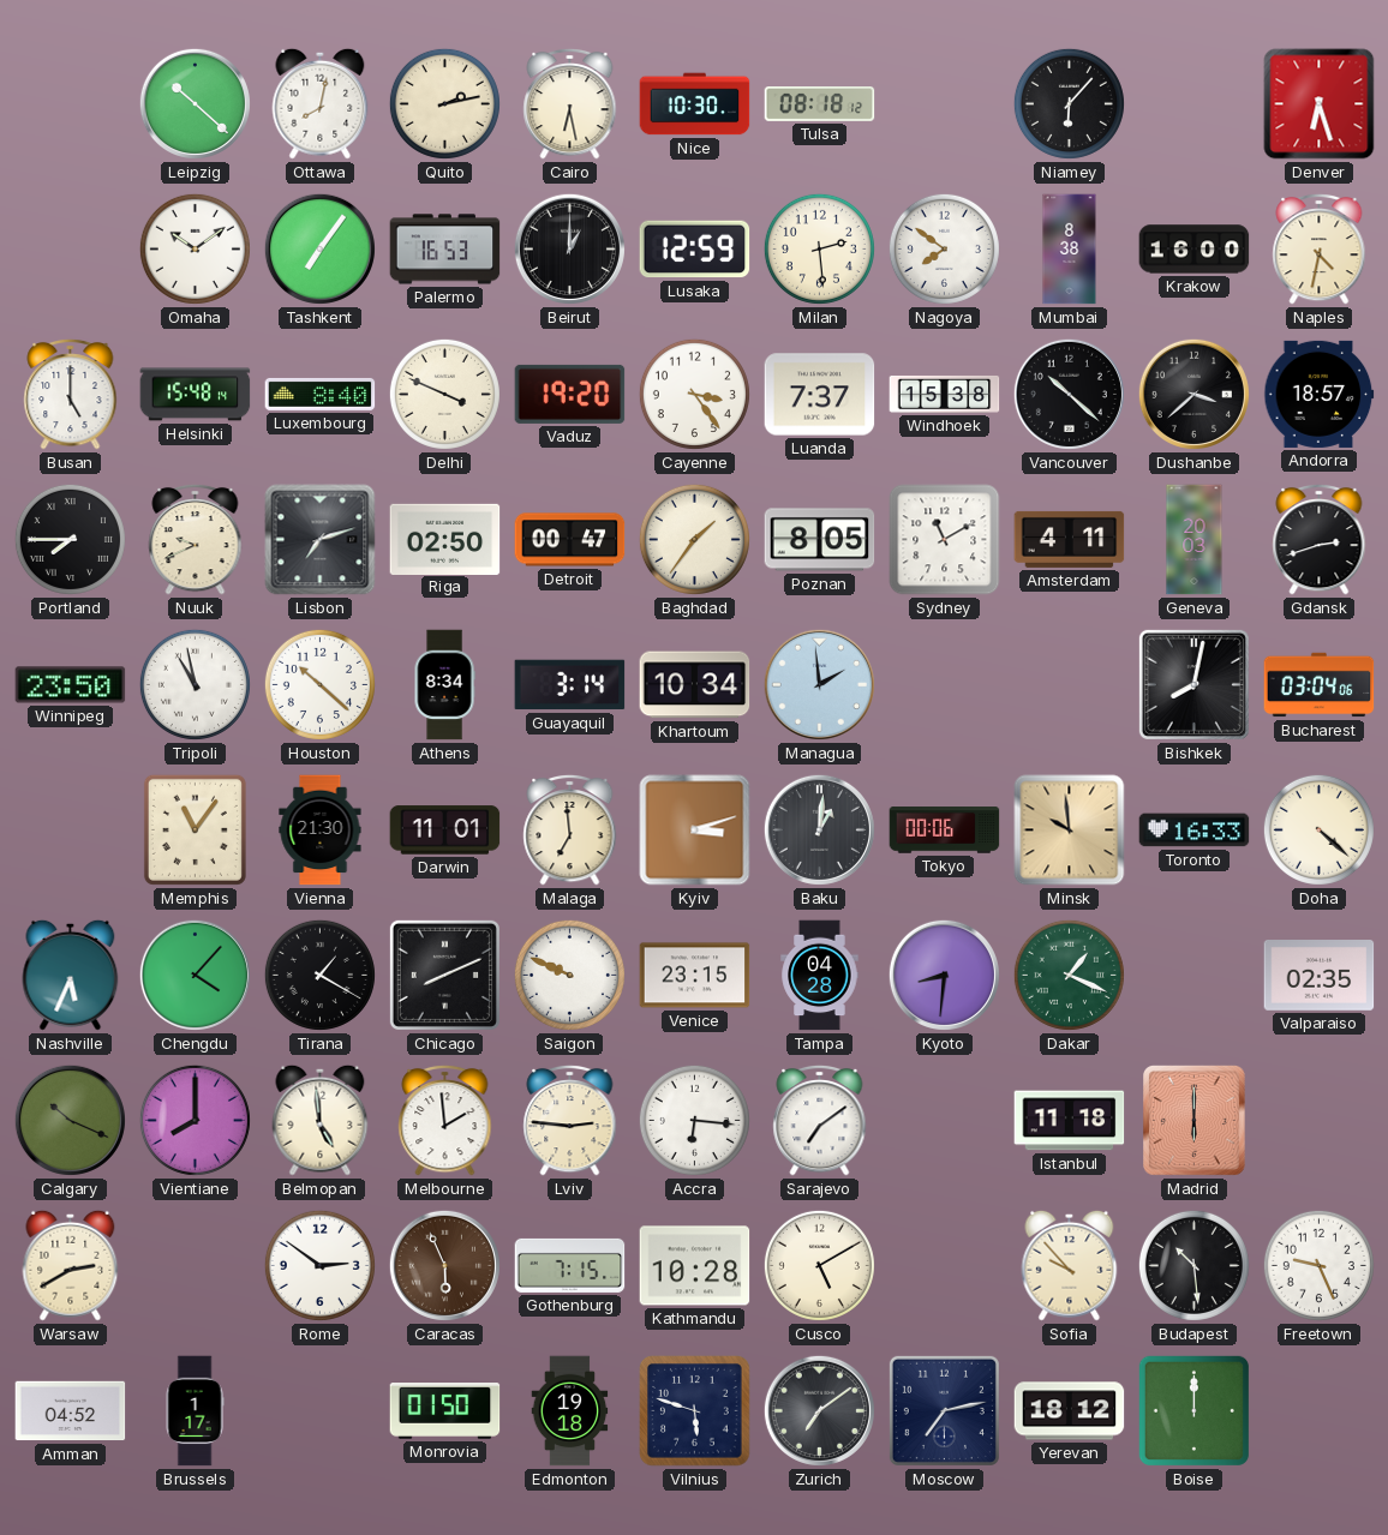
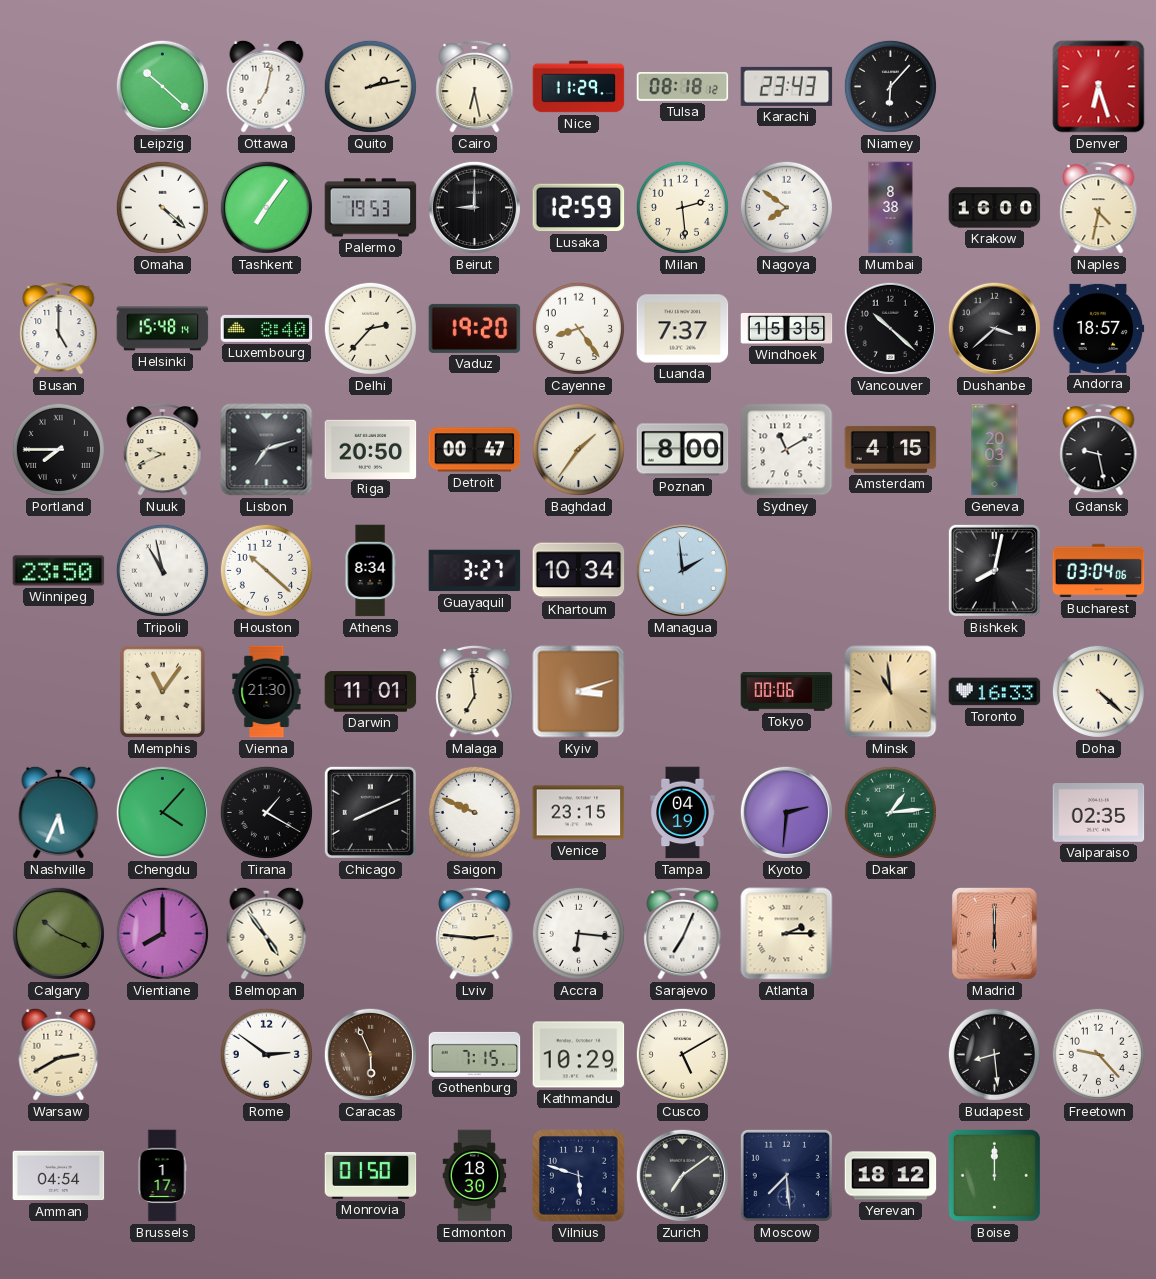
Ottawa: 8:02 -> 7:02 (267, 86)
Nice: 10:30 -> 11:29 (579, 87)
Karachi: none -> 23:43 (787, 86)
Omaha: 10:09 -> 4:22 (162, 207)
Palermo: 16:53 -> 19:53 (371, 208)
Beirut: 1:00 -> 9:00 (474, 207)
Delhi: 3:49 -> 2:37 (370, 328)
Cayenne: 3:24 -> 8:24 (578, 328)
Windhoek: 15:38 -> 15:35 (787, 328)
Riga: 02:50 -> 20:50 (371, 449)
Poznan: 8:05 -> 8:00 (683, 450)
Amsterdam: 4:11 -> 4:15 (891, 449)
Gdansk: 2:42 -> 9:28 (1099, 449)
Guayaquil: 3:14 -> 3:27 (475, 571)
Baku: 1:01 -> none (819, 829)
Minsk: 9:59 -> 10:59 (891, 692)
Tampa: 04:28 -> 04:19 (683, 813)
Kyoto: 8:31 -> 2:31 (786, 812)
Dakar: 1:19 -> 1:14 (890, 812)
Belmopan: 4:59 -> 4:54 (267, 933)
Melbourne: 1:59 -> none (445, 1120)
Sarajevo: 7:09 -> 7:04 (683, 933)
Atlanta: none -> 2:15 (787, 934)
Istanbul: 11:18 -> none (1070, 1121)
Kathmandu: 10:28 -> 10:29 (579, 1055)
Sofia: 9:53 -> none (1070, 1265)
Budapest: 10:29 -> 8:29 (994, 1054)
Freetown: 9:26 -> 9:23 (1098, 1054)
Amman: 04:52 -> 04:54 (59, 1176)
Edmonton: 19:18 -> 18:30 (475, 1176)
Moscow: 7:13 -> 7:29 (786, 1175)
